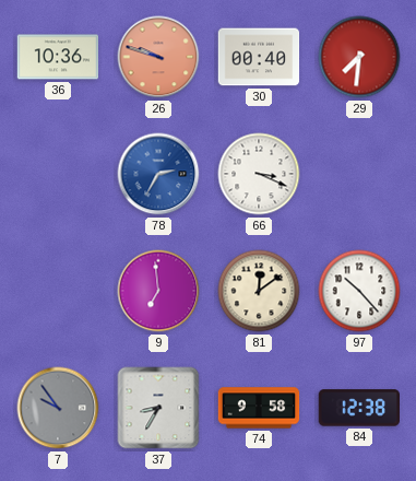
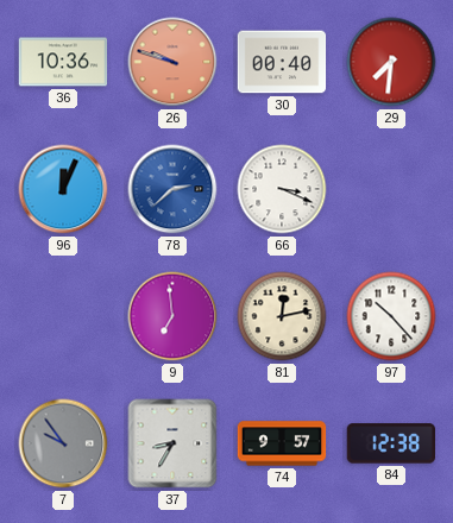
96: none -> 12:04 (63, 189)
78: 2:35 -> 2:38 (172, 189)
81: 12:09 -> 12:13 (282, 316)
74: 9:58 -> 9:57 (282, 443)
